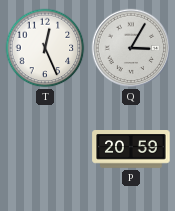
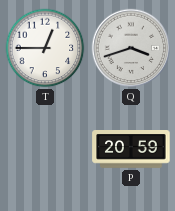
T: 12:26 -> 12:45 (45, 48)
Q: 3:05 -> 3:42 (131, 48)
